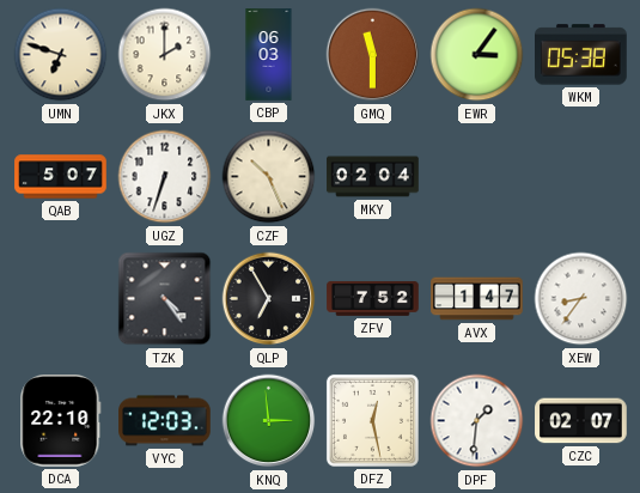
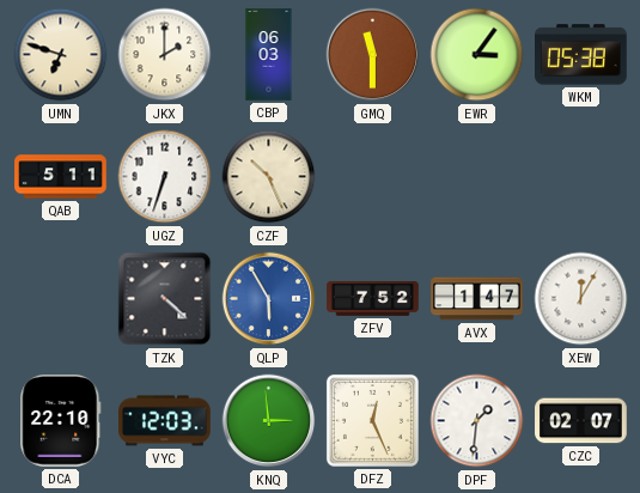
QAB: 5:07 -> 5:11 (61, 177)
MKY: 02:04 -> none (373, 177)
TZK: 4:24 -> 4:22 (165, 299)
QLP: 6:55 -> 5:55 (269, 299)
QLP dial: black -> blue (269, 299)
XEW: 8:36 -> 12:05 (581, 299)
DFZ: 12:28 -> 12:26 (372, 420)
